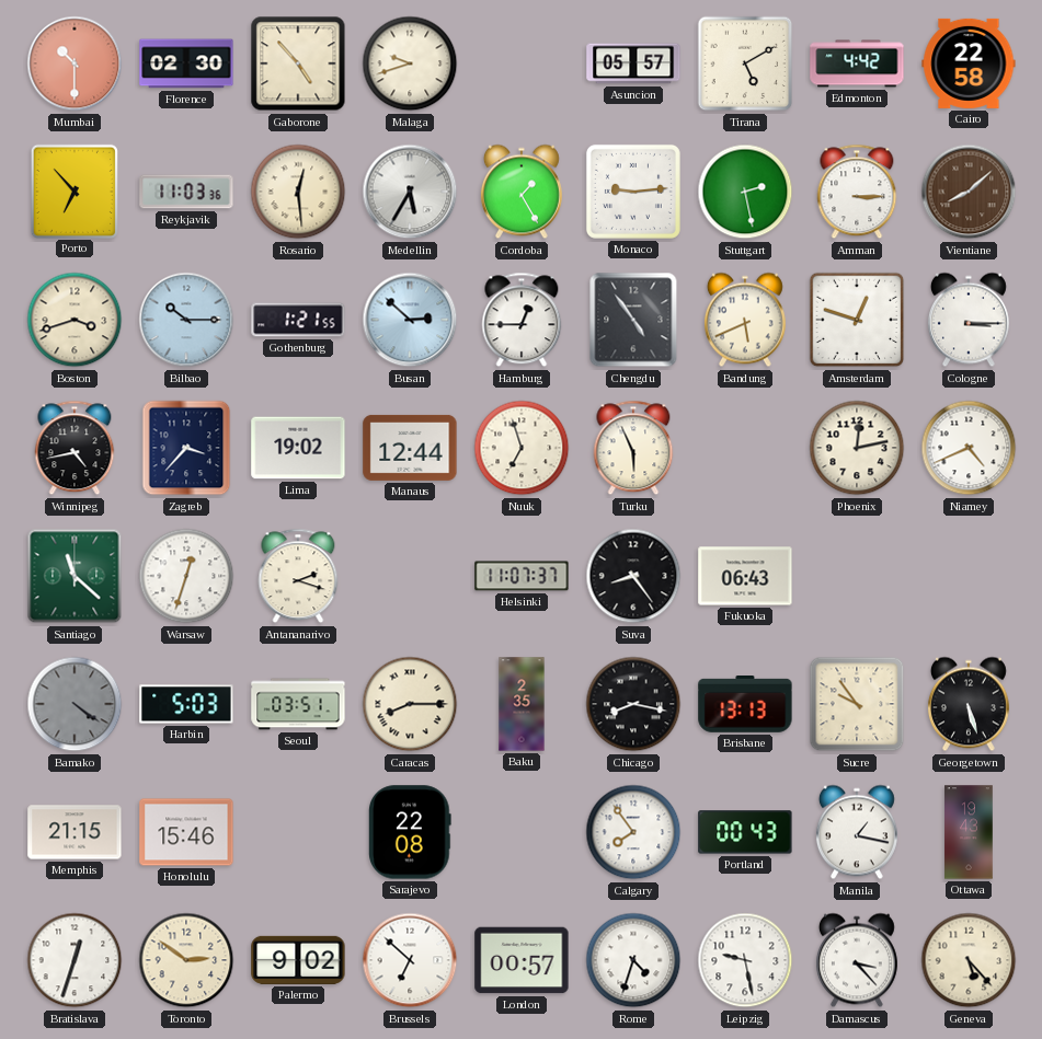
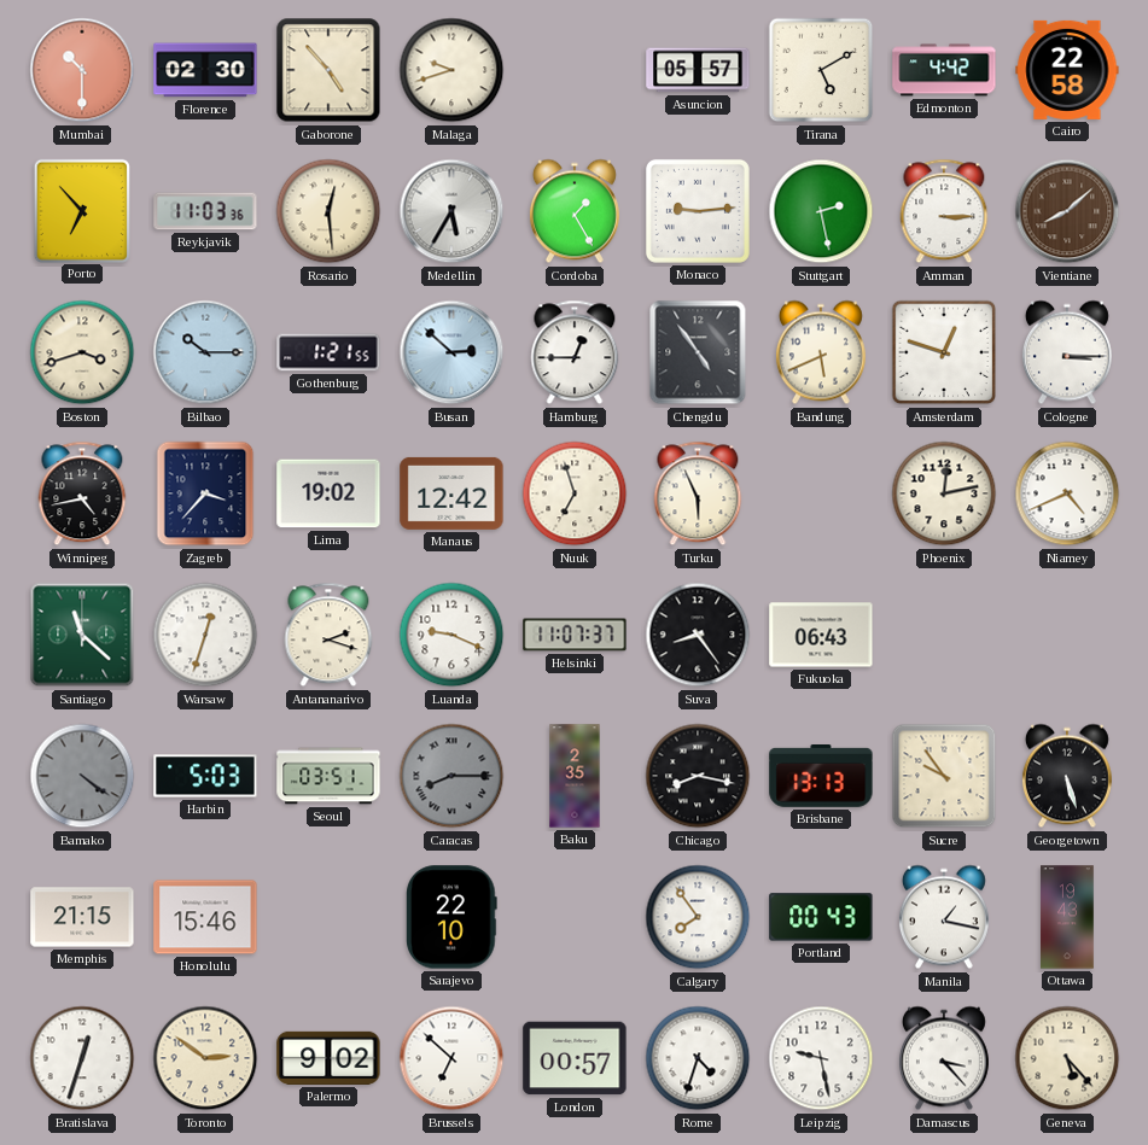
Manaus: 12:44 -> 12:42 (451, 493)
Luanda: none -> 9:19 (451, 635)
Caracas dial: cream -> grey (451, 776)
Sarajevo: 22:08 -> 22:10 (453, 917)
